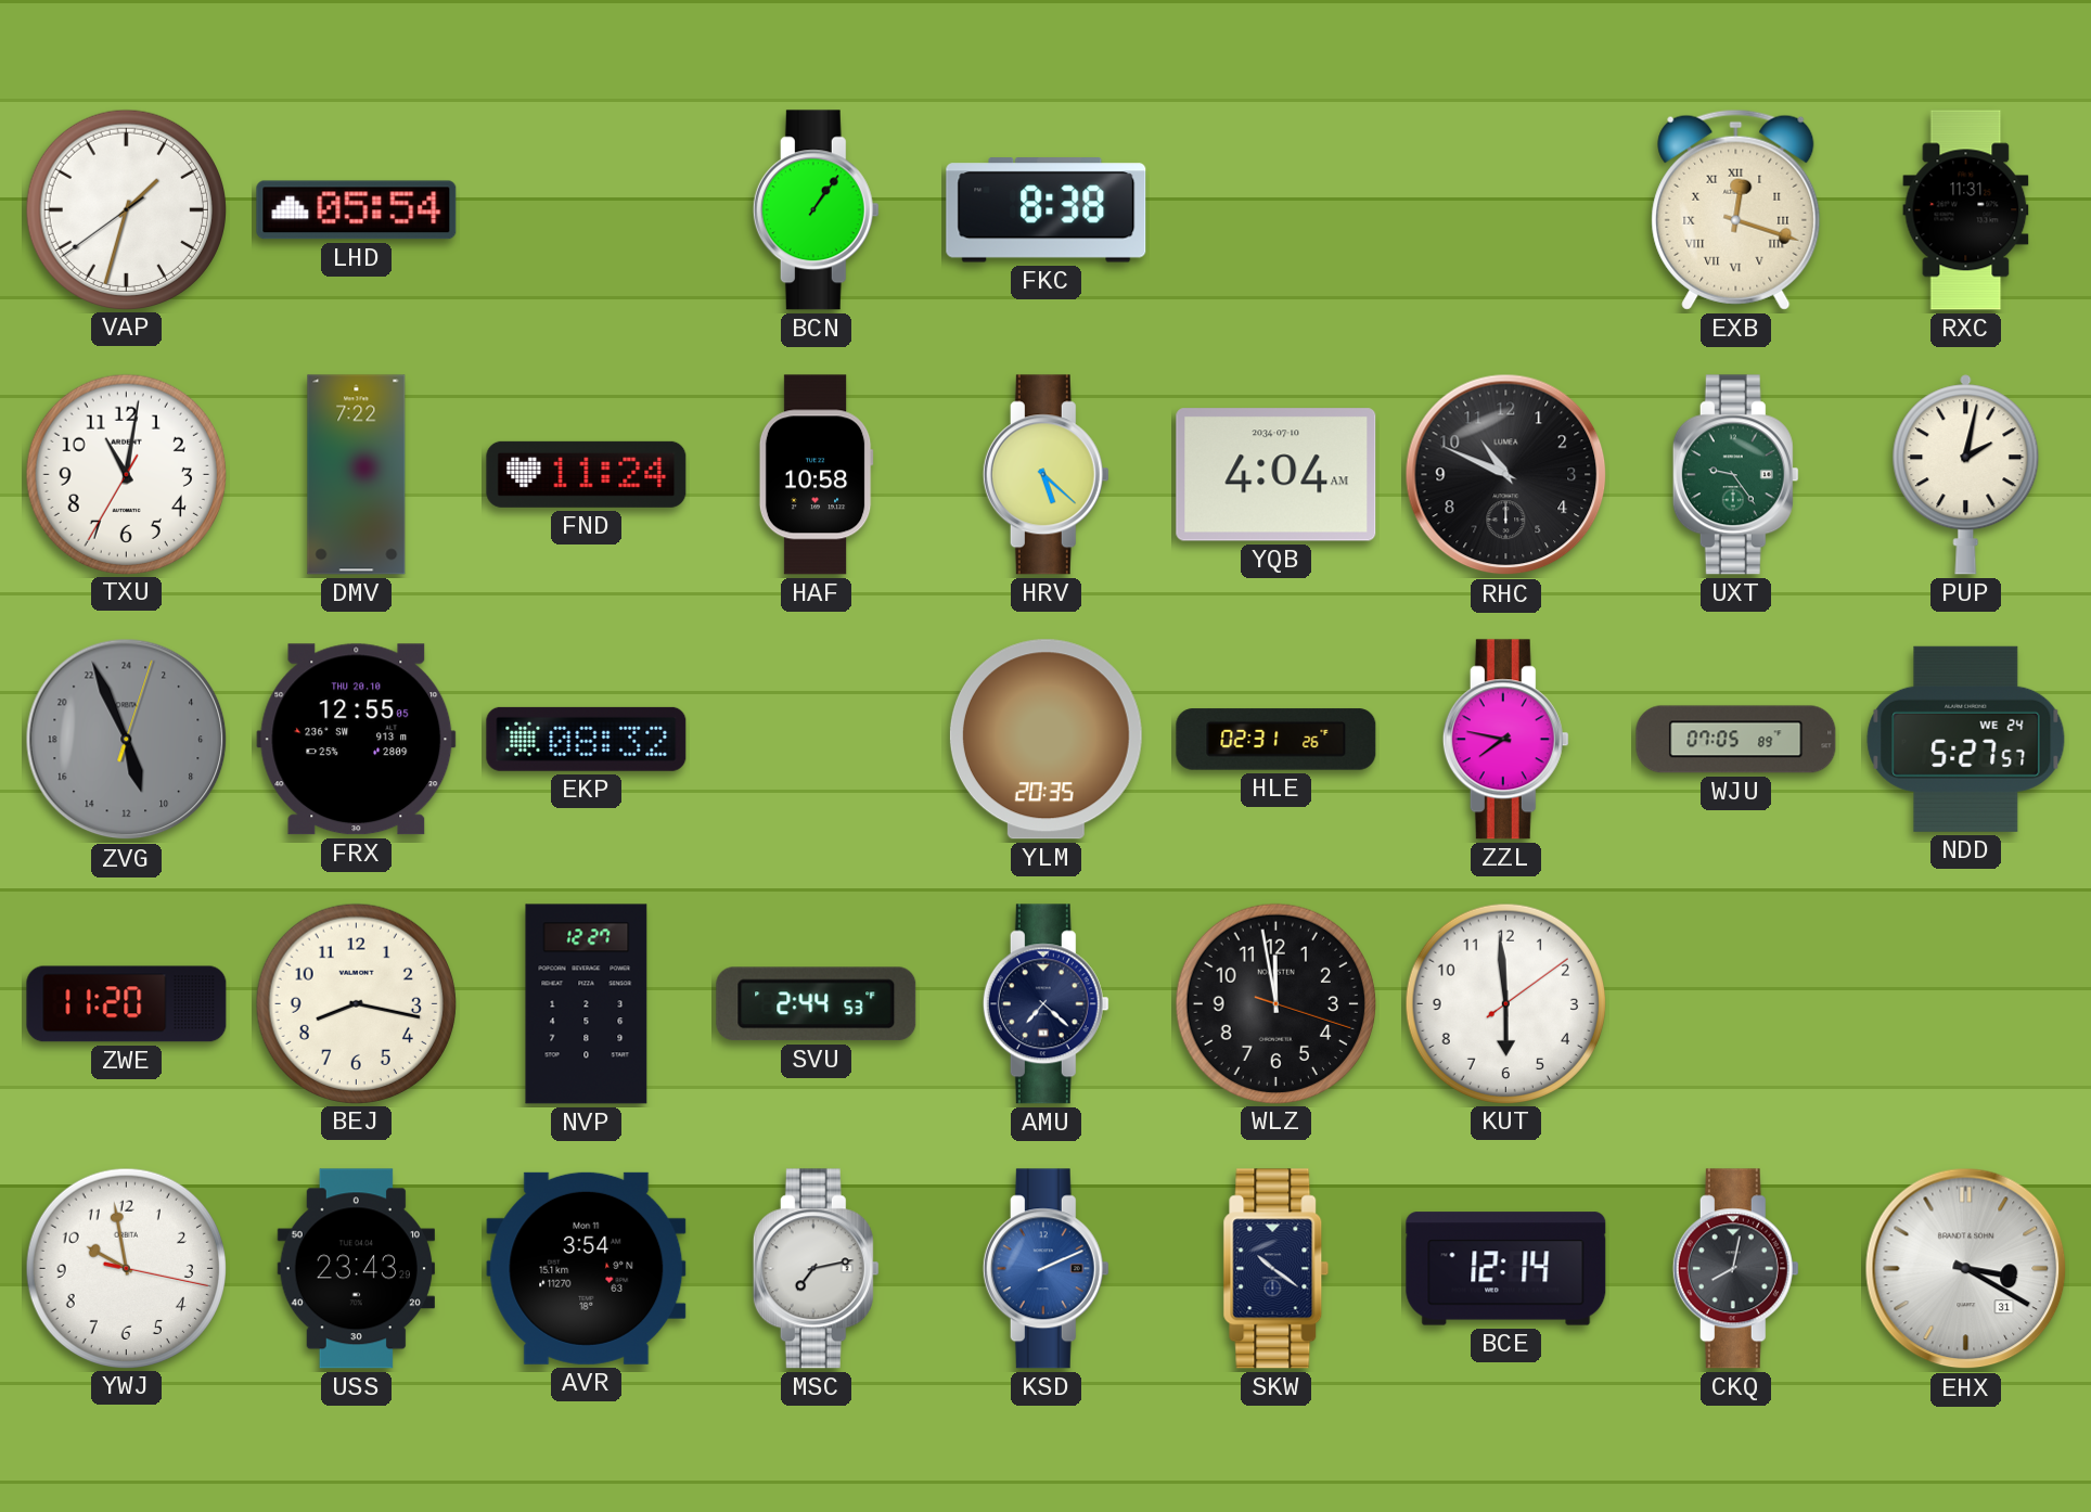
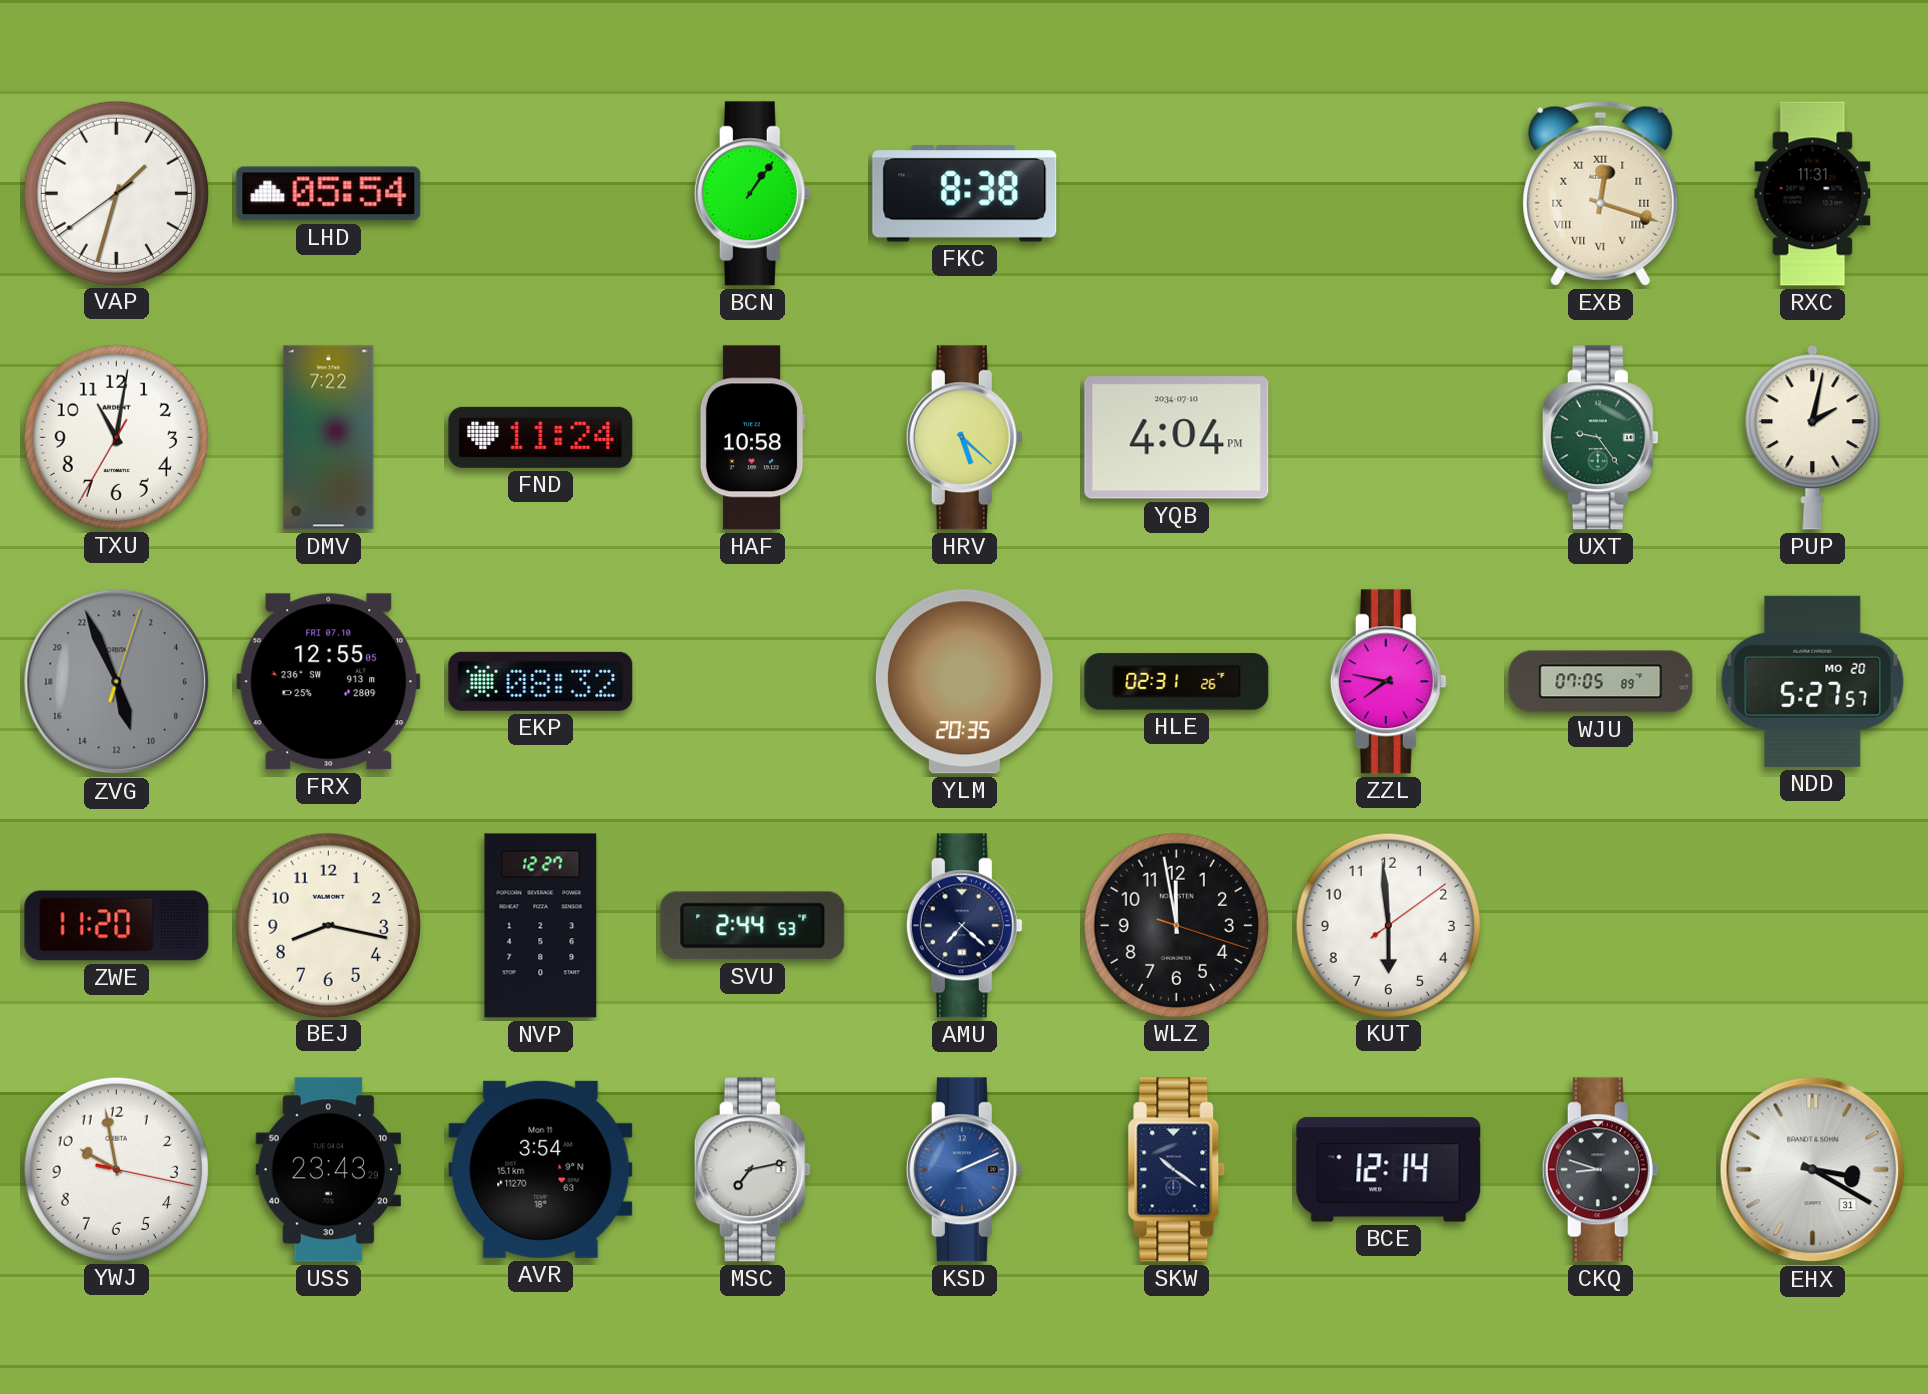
YQB: 4:04 AM -> 4:04 PM (1177, 438)
RHC: 10:49 -> none (1506, 475)
FRX date: THU 20.10 -> FRI 07.10 (329, 682)
NDD date: WE 24 -> MO 20 (1813, 681)
CKQ: 8:02 -> 8:48 (1600, 1170)
